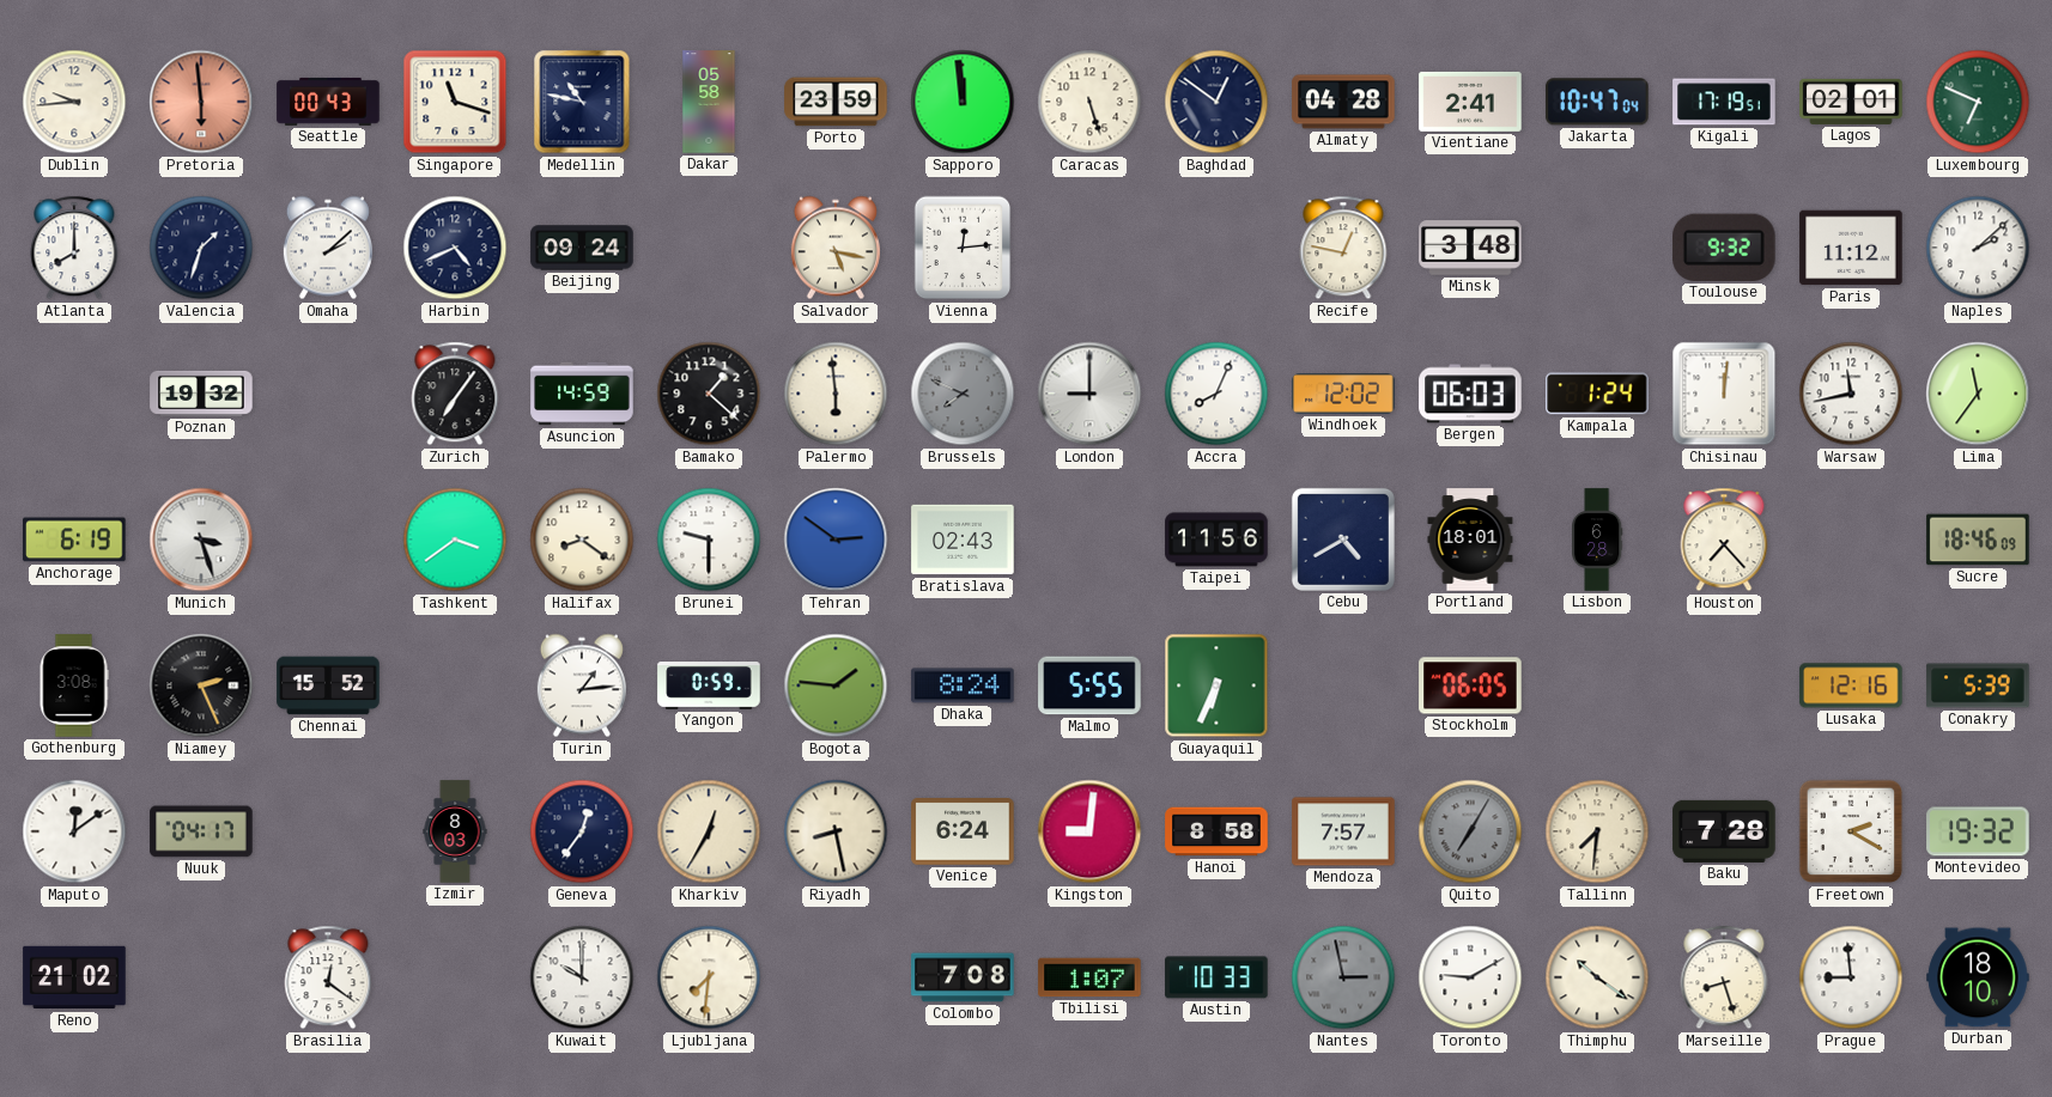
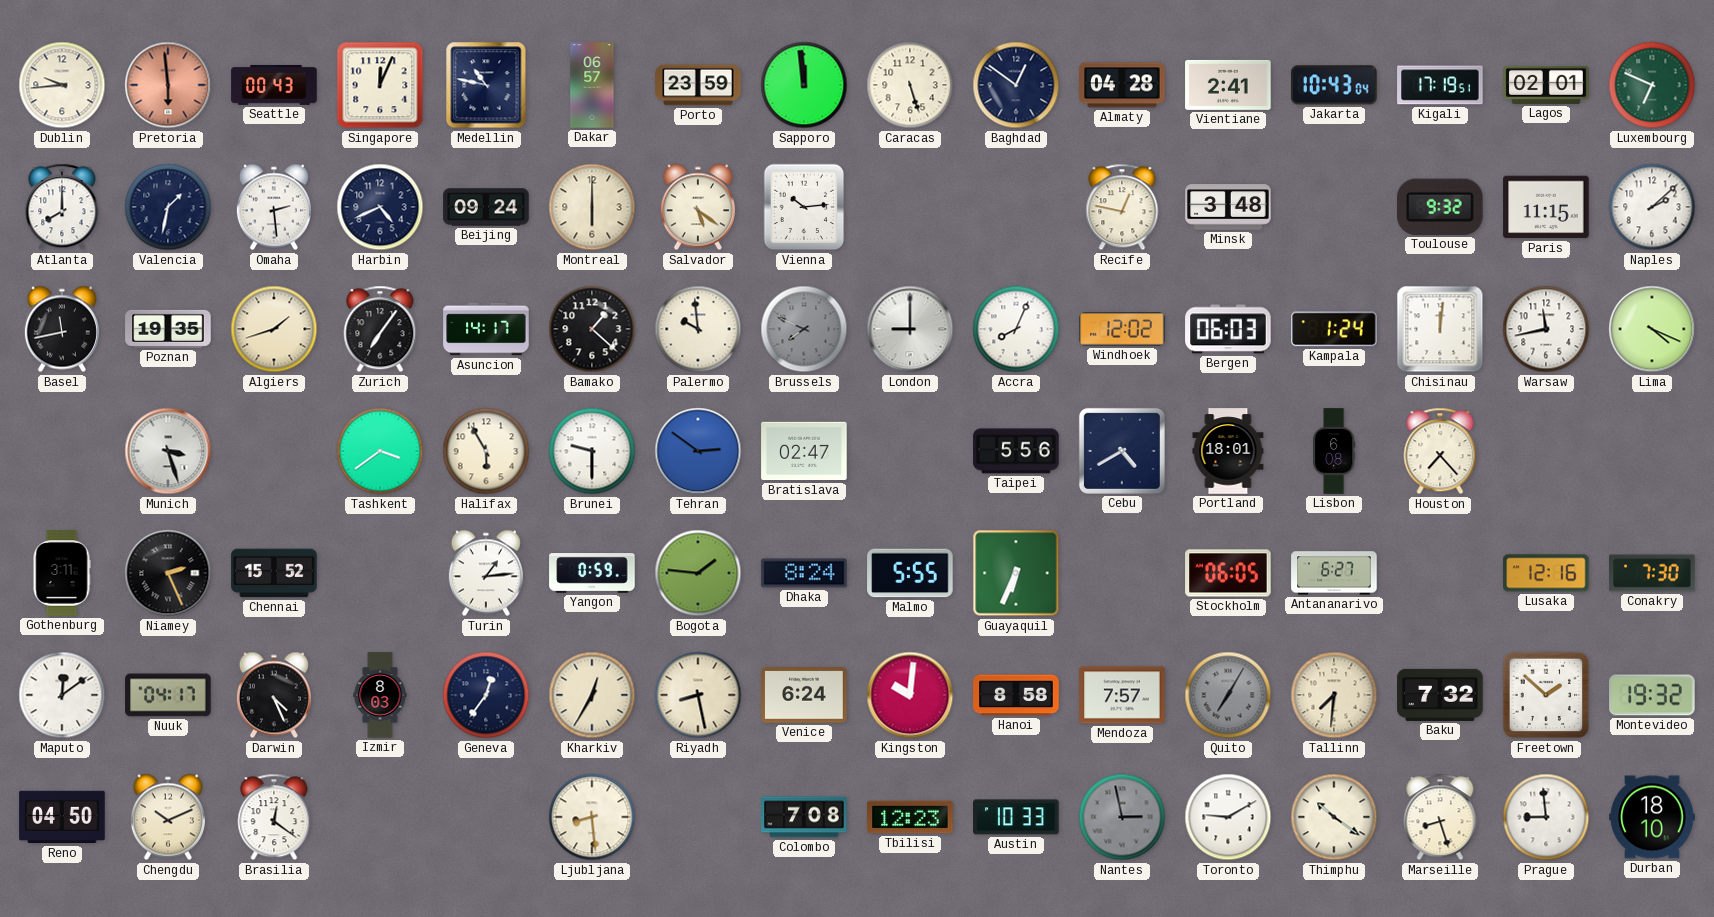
Singapore: 11:18 -> 12:04 (380, 85)
Dakar: 05:58 -> 06:57 (592, 85)
Jakarta: 10:47 -> 10:43 (1334, 85)
Valencia: 1:33 -> 1:32 (168, 207)
Omaha: 2:08 -> 2:29 (274, 207)
Montreal: none -> 6:00 (592, 207)
Salvador: 5:17 -> 5:21 (698, 207)
Vienna: 12:14 -> 10:14 (804, 207)
Paris: 11:12 -> 11:15 (1546, 207)
Basel: none -> 11:43 (62, 329)
Poznan: 19:32 -> 19:35 (168, 329)
Algiers: none -> 1:42 (274, 329)
Asuncion: 14:59 -> 14:17 (486, 329)
Palermo: 5:59 -> 9:59 (698, 329)
Lima: 11:36 -> 4:19 (1652, 329)
Anchorage: 6:19 -> none (74, 540)
Halifax: 8:21 -> 5:55 (486, 451)
Bratislava: 02:43 -> 02:47 (804, 451)
Taipei: 11:56 -> 5:56 (1016, 451)
Lisbon: 6:28 -> 6:08 (1334, 451)
Sucre: 18:46 -> none (1978, 540)
Gothenburg: 3:08 -> 3:11 (62, 573)
Antananarivo: none -> 6:27 (1334, 573)
Conakry: 5:39 -> 7:30 (1652, 573)
Darwin: none -> 4:26 (274, 695)
Kingston: 9:01 -> 10:01 (910, 695)
Baku: 7:28 -> 7:32 (1440, 695)
Freetown: 2:20 -> 1:52 (1546, 695)
Reno: 21:02 -> 04:50 (62, 817)
Chengdu: none -> 10:11 (168, 817)
Kuwait: 10:00 -> none (582, 977)
Ljubljana: 7:31 -> 8:29 (592, 817)
Tbilisi: 1:07 -> 12:23 (910, 817)
